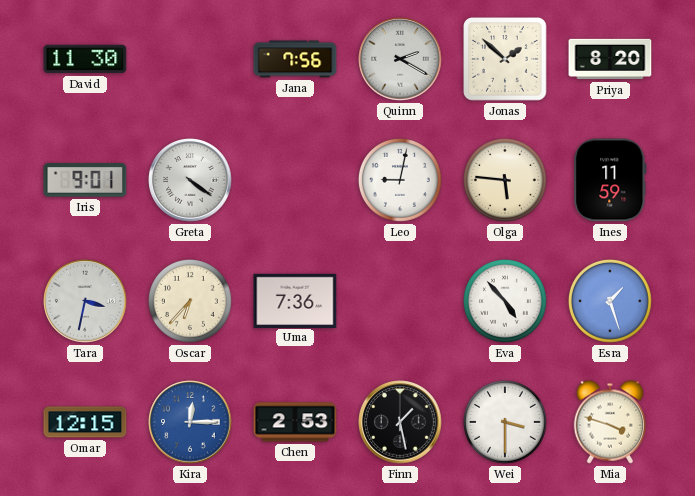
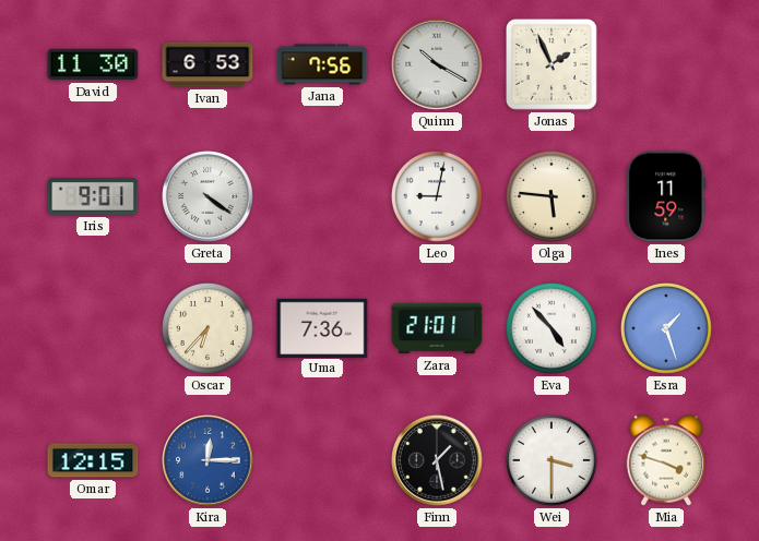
Ivan: none -> 6:53 (207, 64)
Quinn: 2:20 -> 10:20 (437, 64)
Jonas: 1:52 -> 1:56 (553, 65)
Priya: 8:20 -> none (610, 59)
Tara: 3:32 -> none (85, 301)
Zara: none -> 21:01 (437, 328)
Chen: 2:53 -> none (295, 422)
